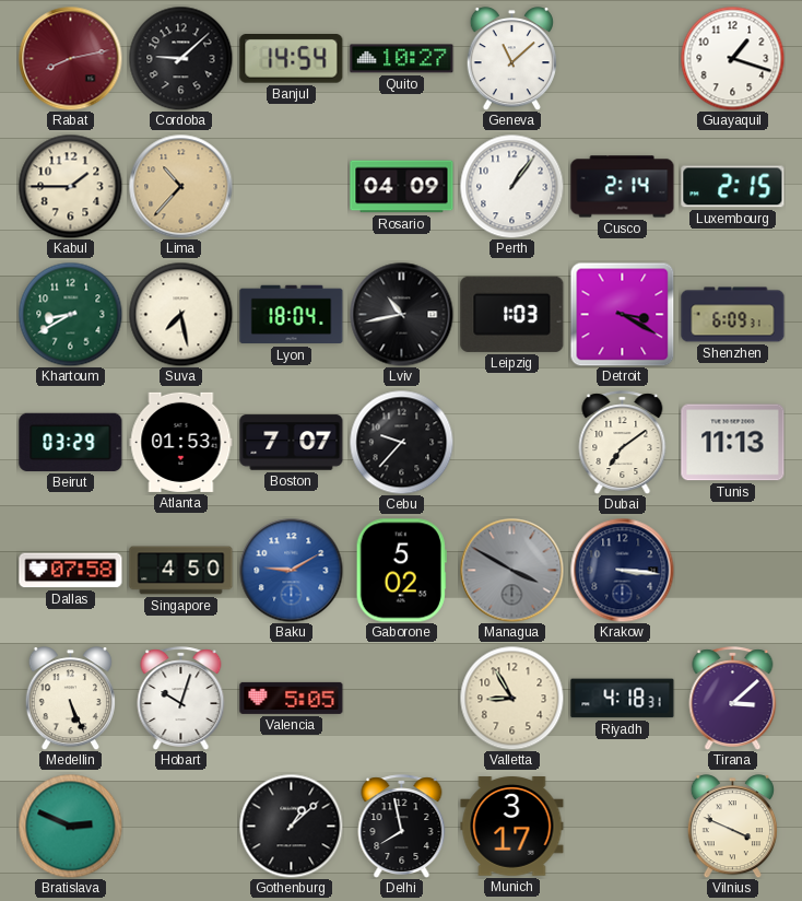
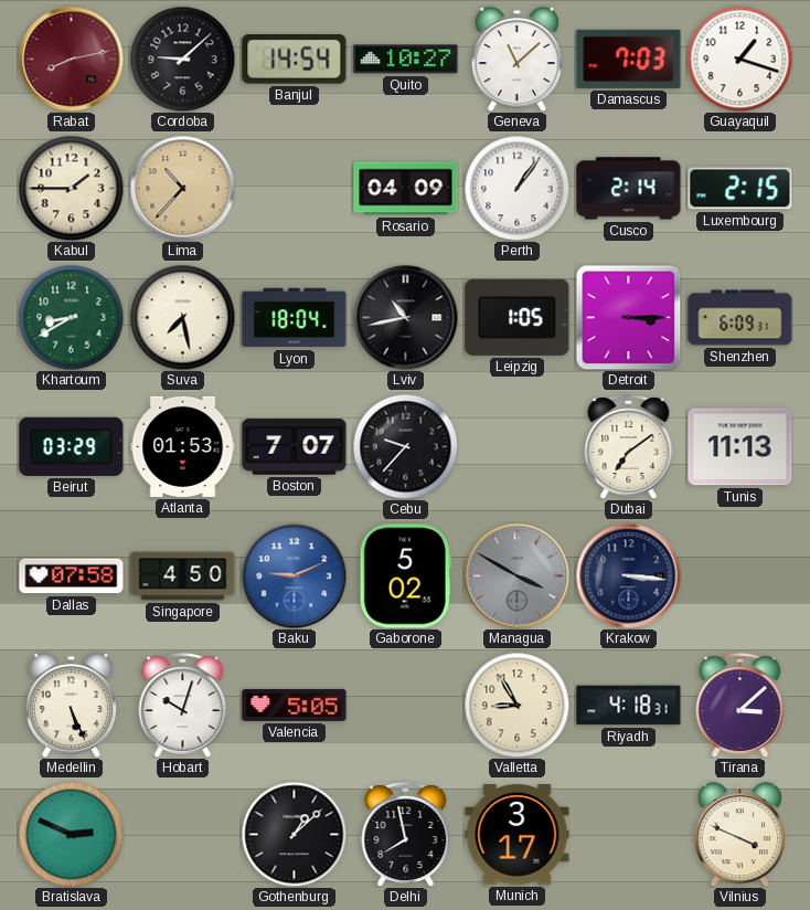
Damascus: none -> 7:03 (629, 59)
Leipzig: 1:03 -> 1:05 (518, 317)
Detroit: 3:20 -> 3:15 (628, 317)
Baku: 9:10 -> 9:11 (294, 575)
